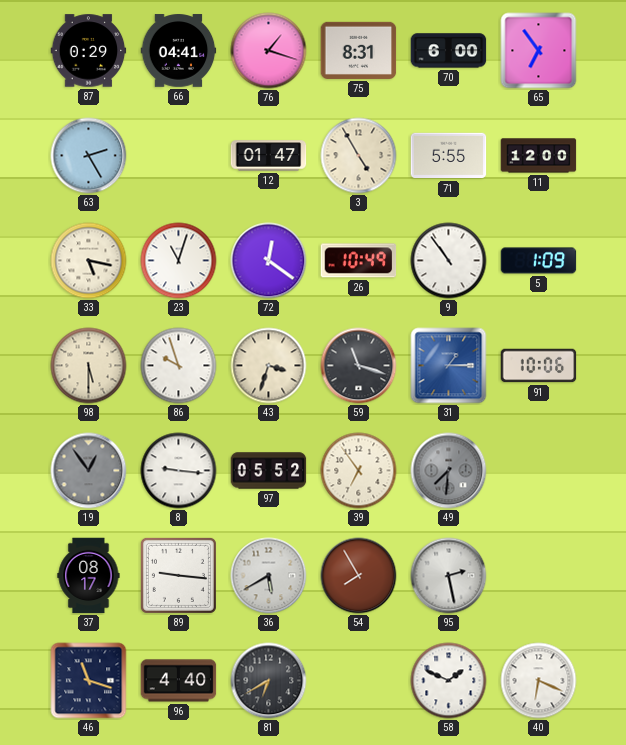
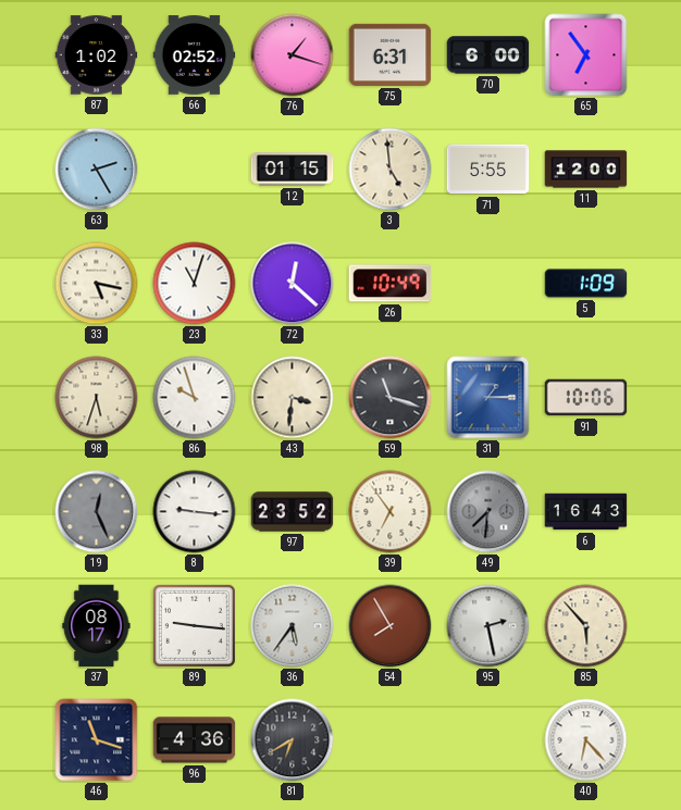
87: 0:29 -> 1:02 (97, 55)
66: 04:41 -> 02:52 (195, 55)
75: 8:31 -> 6:31 (391, 54)
12: 01:47 -> 01:15 (293, 170)
3: 4:55 -> 4:59 (391, 170)
72: 12:21 -> 12:22 (293, 284)
9: 10:54 -> none (449, 261)
98: 5:30 -> 5:33 (97, 398)
43: 3:33 -> 3:31 (293, 398)
19: 12:54 -> 12:26 (97, 512)
97: 05:52 -> 23:52 (293, 512)
6: none -> 16:43 (586, 512)
36: 5:40 -> 5:36 (293, 626)
85: none -> 5:53 (586, 626)
96: 4:40 -> 4:36 (195, 740)
58: 1:49 -> none (449, 681)
40: 6:19 -> 6:23 (586, 740)
